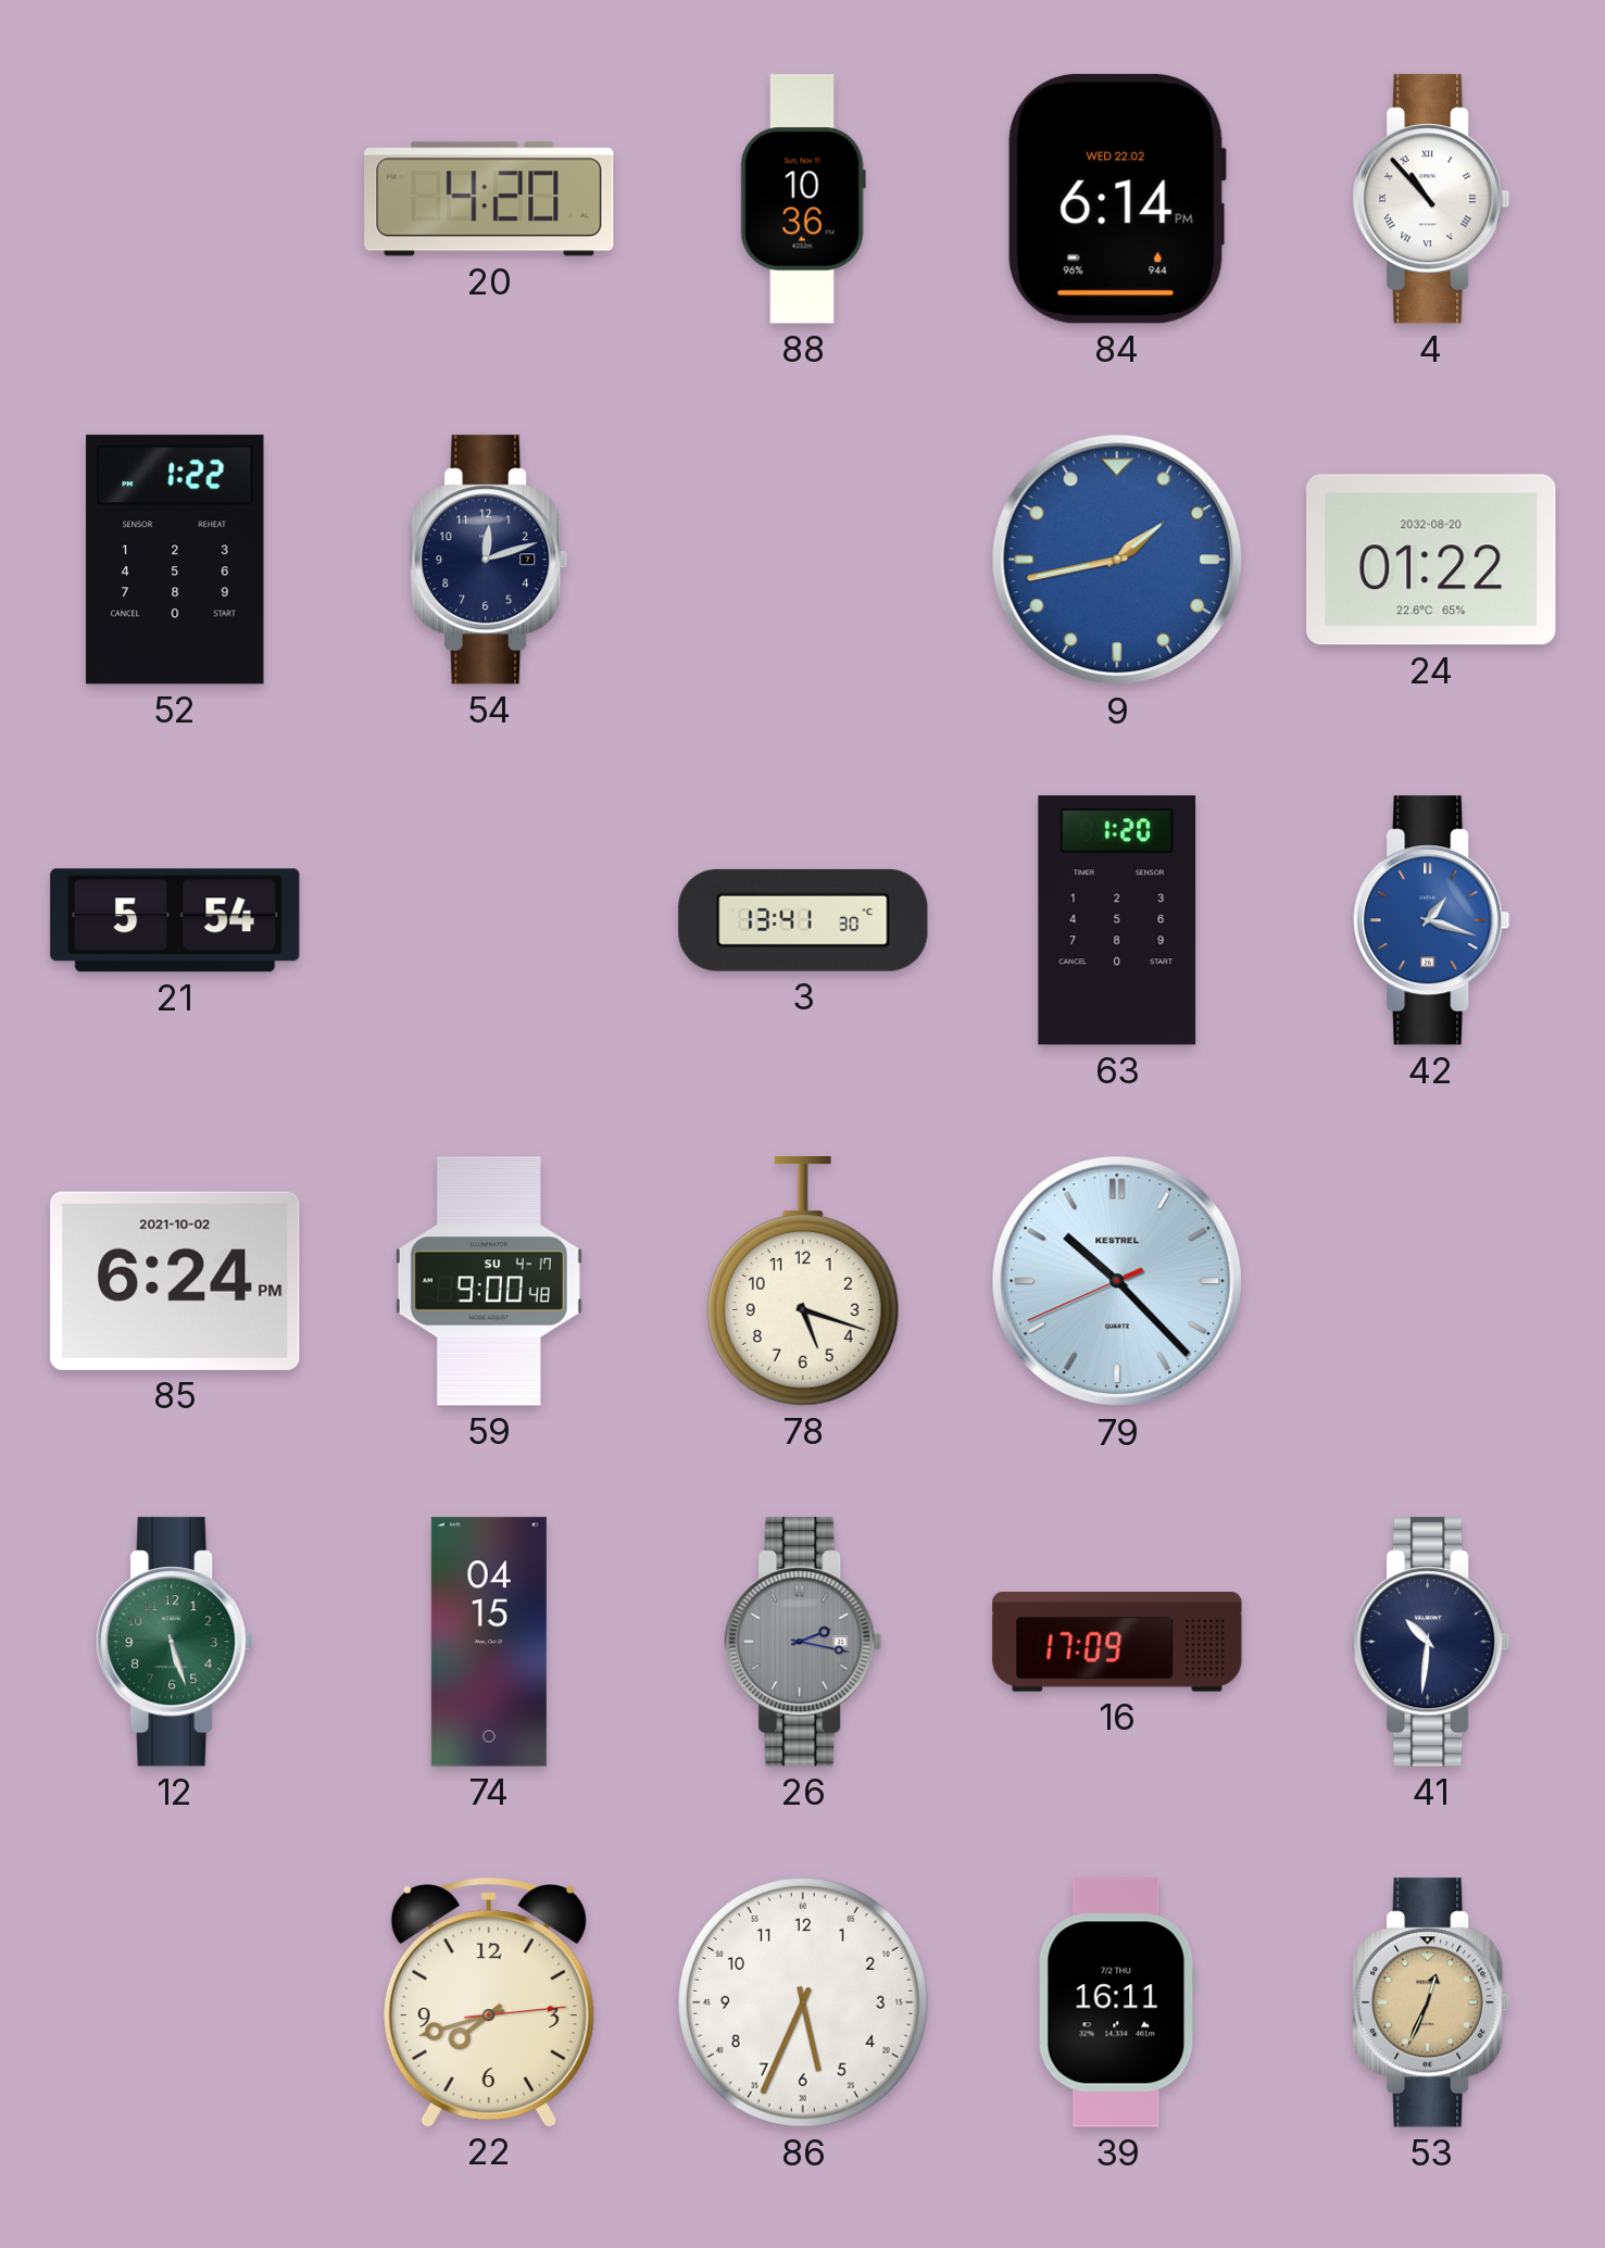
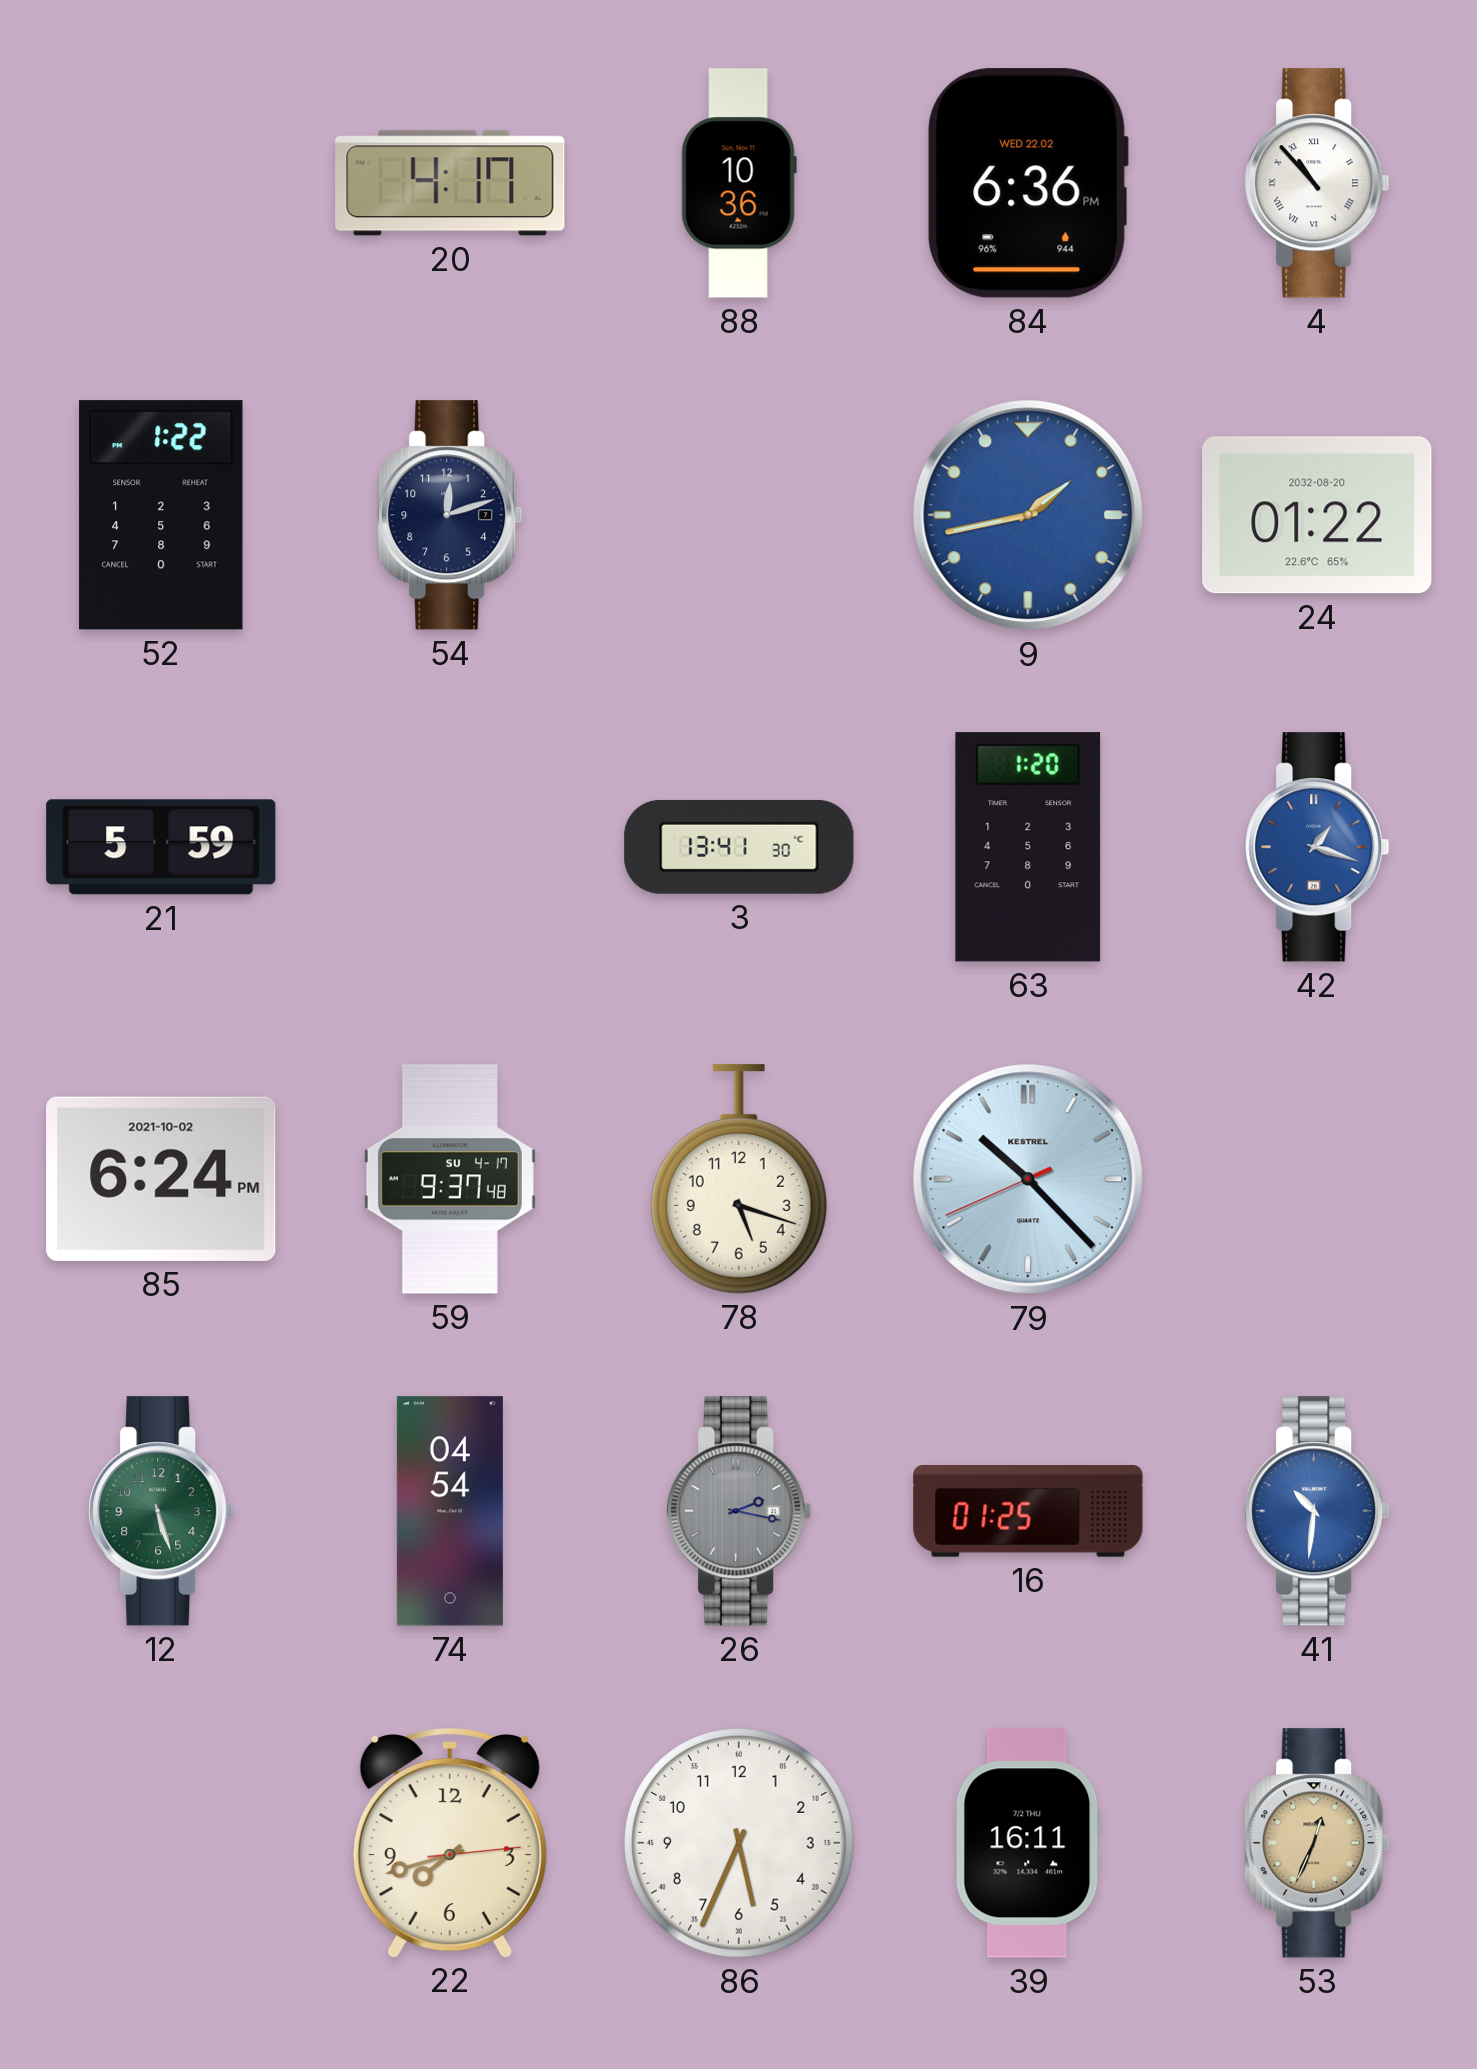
20: 4:20 -> 4:17 (450, 183)
84: 6:14 -> 6:36 (1028, 183)
21: 5:54 -> 5:59 (161, 847)
59: 9:00 -> 9:37 (450, 1179)
74: 04:15 -> 04:54 (450, 1511)
16: 17:09 -> 01:25 (1028, 1512)
41 dial: navy -> blue (1317, 1511)
